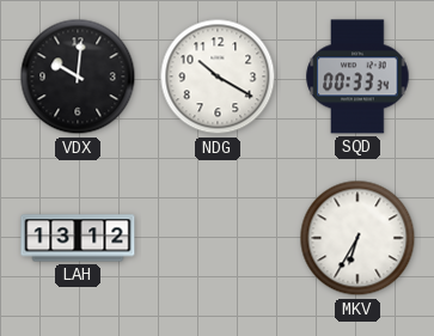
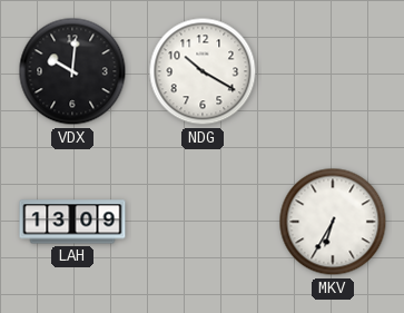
SQD: 00:33 -> none (357, 77)
LAH: 13:12 -> 13:09 (72, 222)
